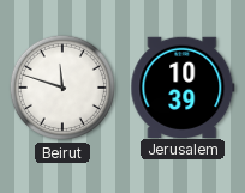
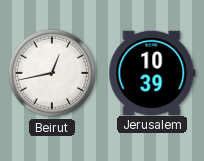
Beirut: 11:48 -> 12:43 (52, 73)
